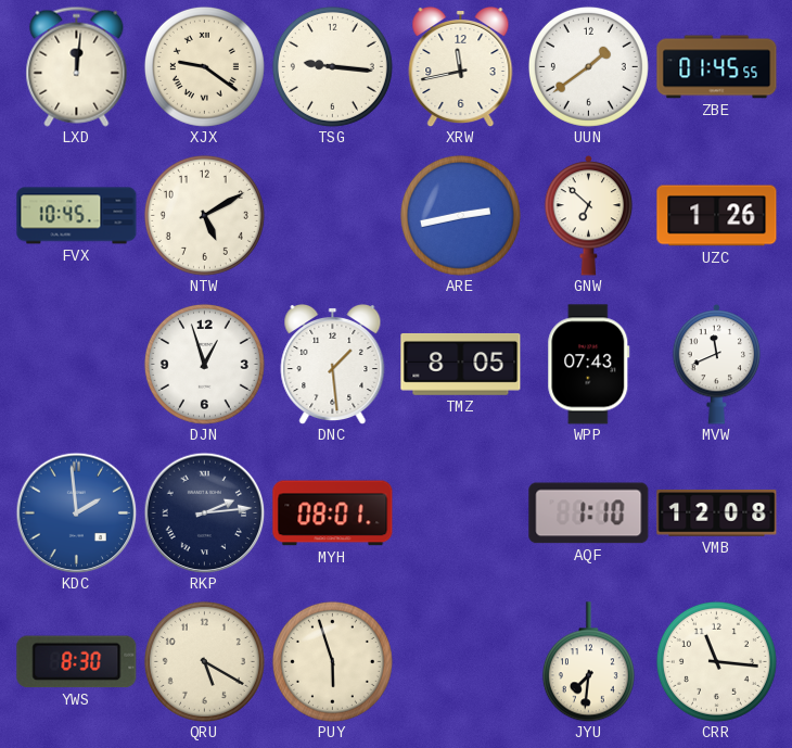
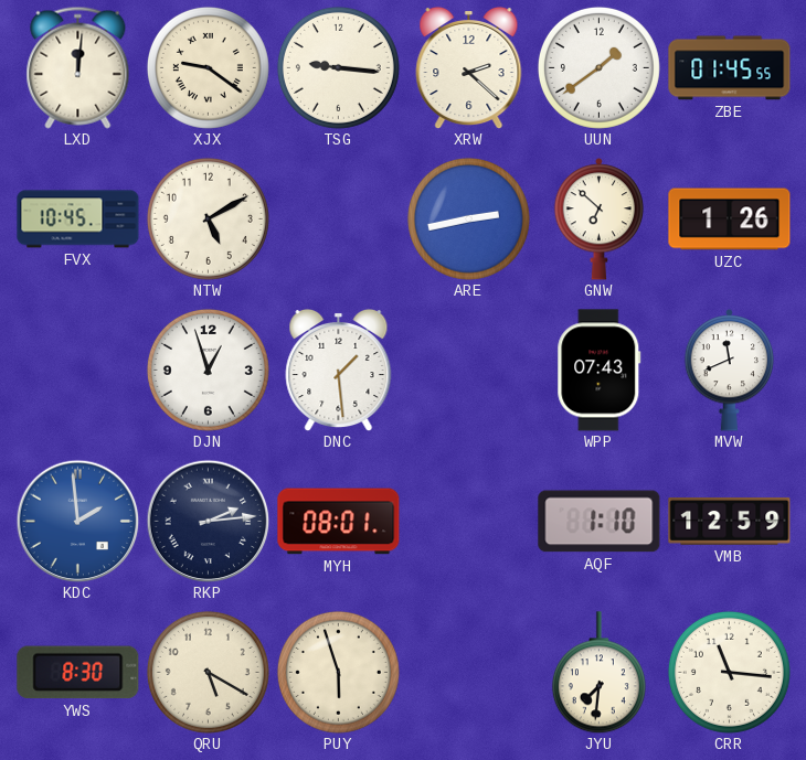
XRW: 11:43 -> 2:22 (469, 67)
TMZ: 8:05 -> none (461, 364)
VMB: 12:08 -> 12:59 (730, 522)
